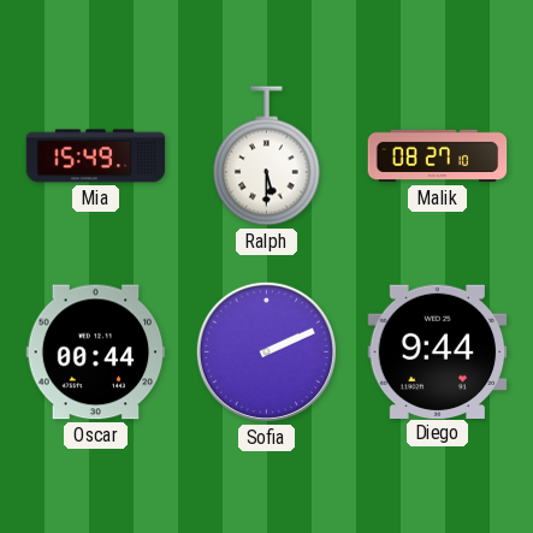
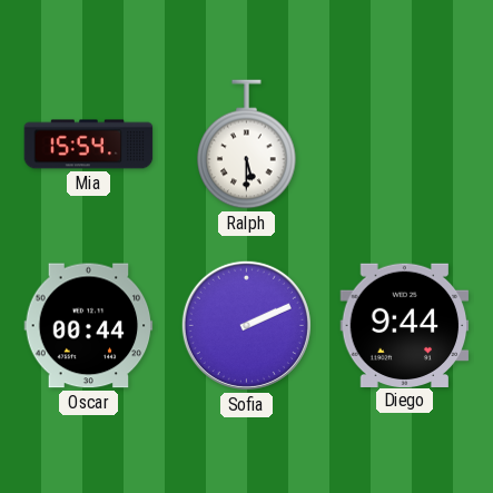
Mia: 15:49 -> 15:54 (89, 145)
Malik: 08:27 -> none (438, 156)
